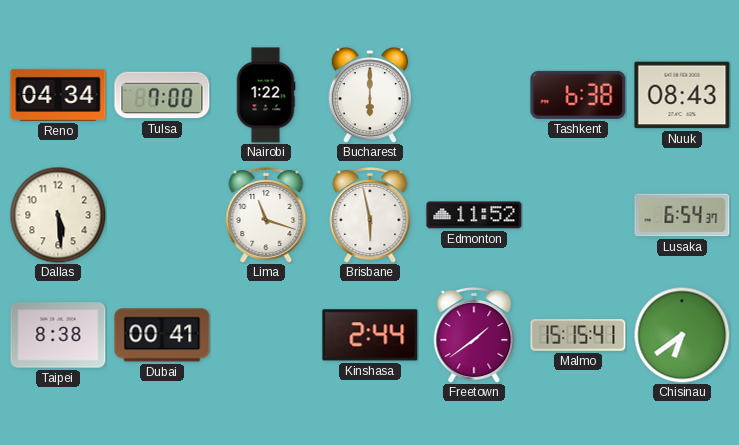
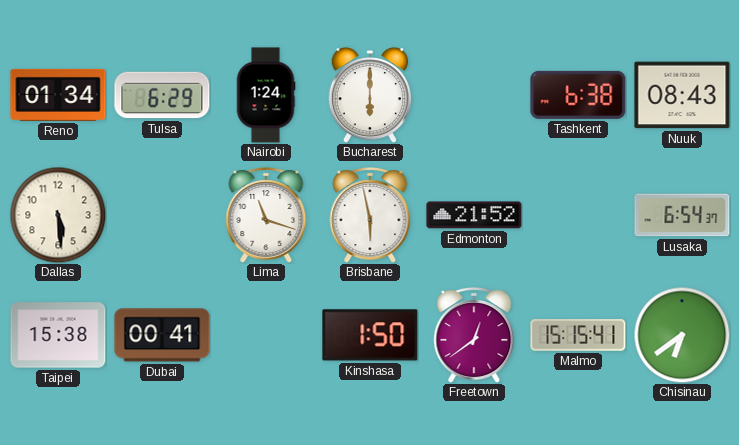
Reno: 04:34 -> 01:34 (58, 95)
Tulsa: 7:00 -> 6:29 (162, 95)
Nairobi: 1:22 -> 1:24 (266, 95)
Edmonton: 11:52 -> 21:52 (474, 215)
Taipei: 8:38 -> 15:38 (58, 335)
Kinshasa: 2:44 -> 1:50 (370, 335)
Freetown: 1:39 -> 12:39 (474, 335)
